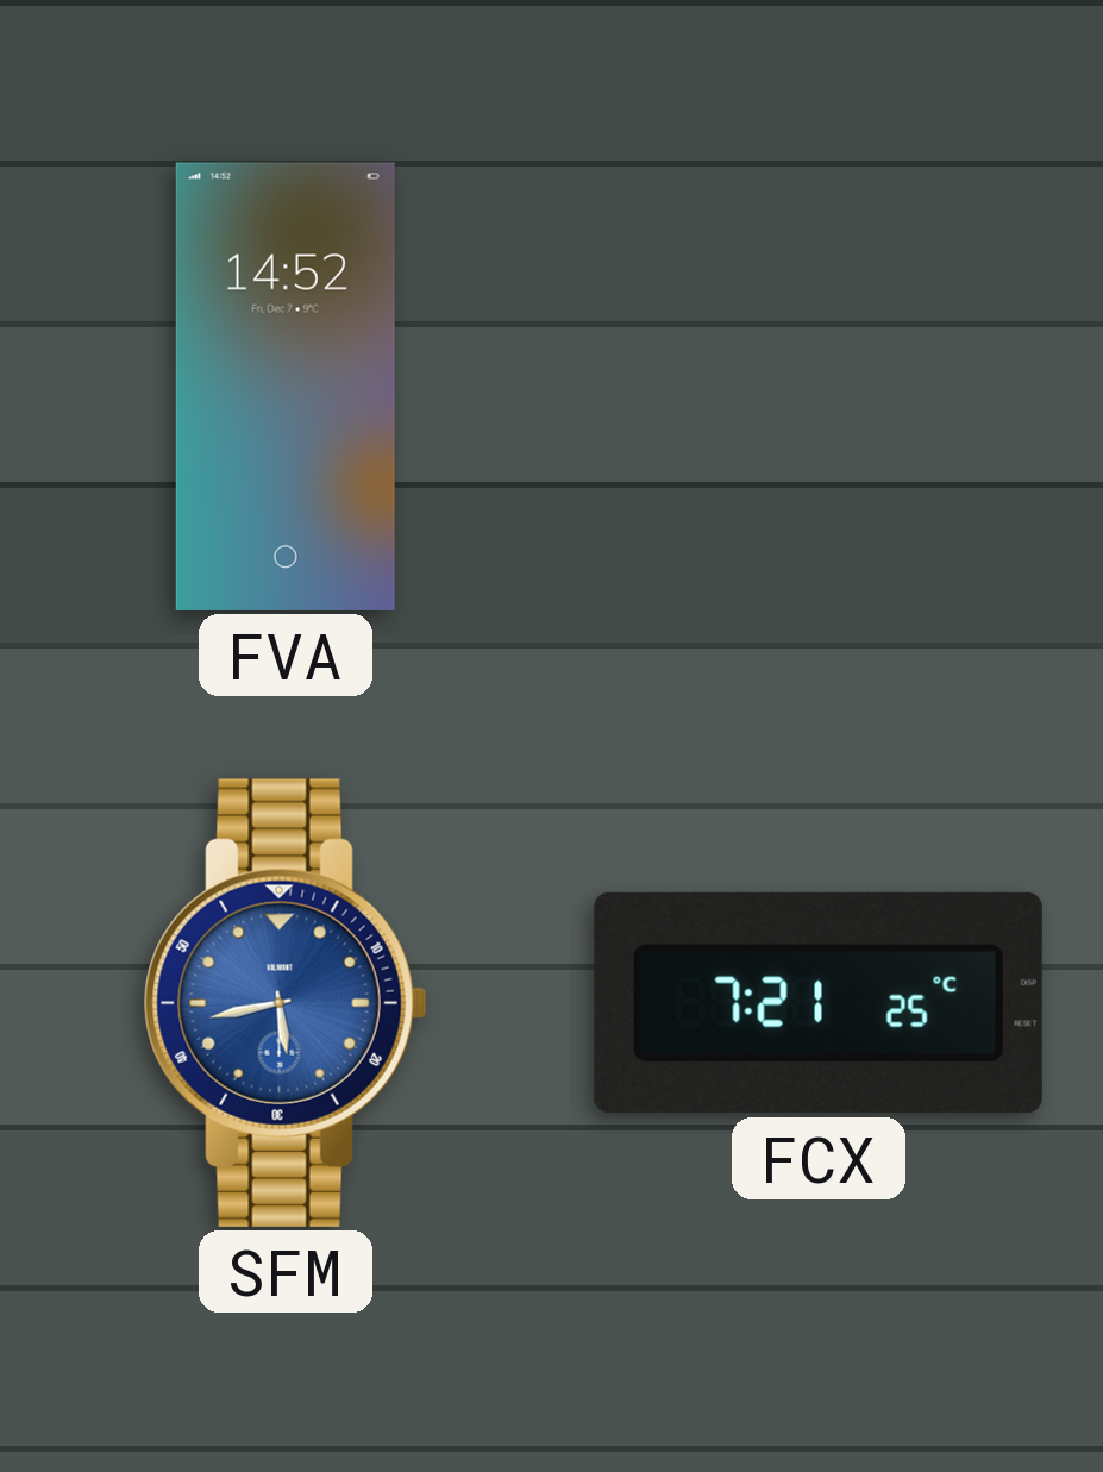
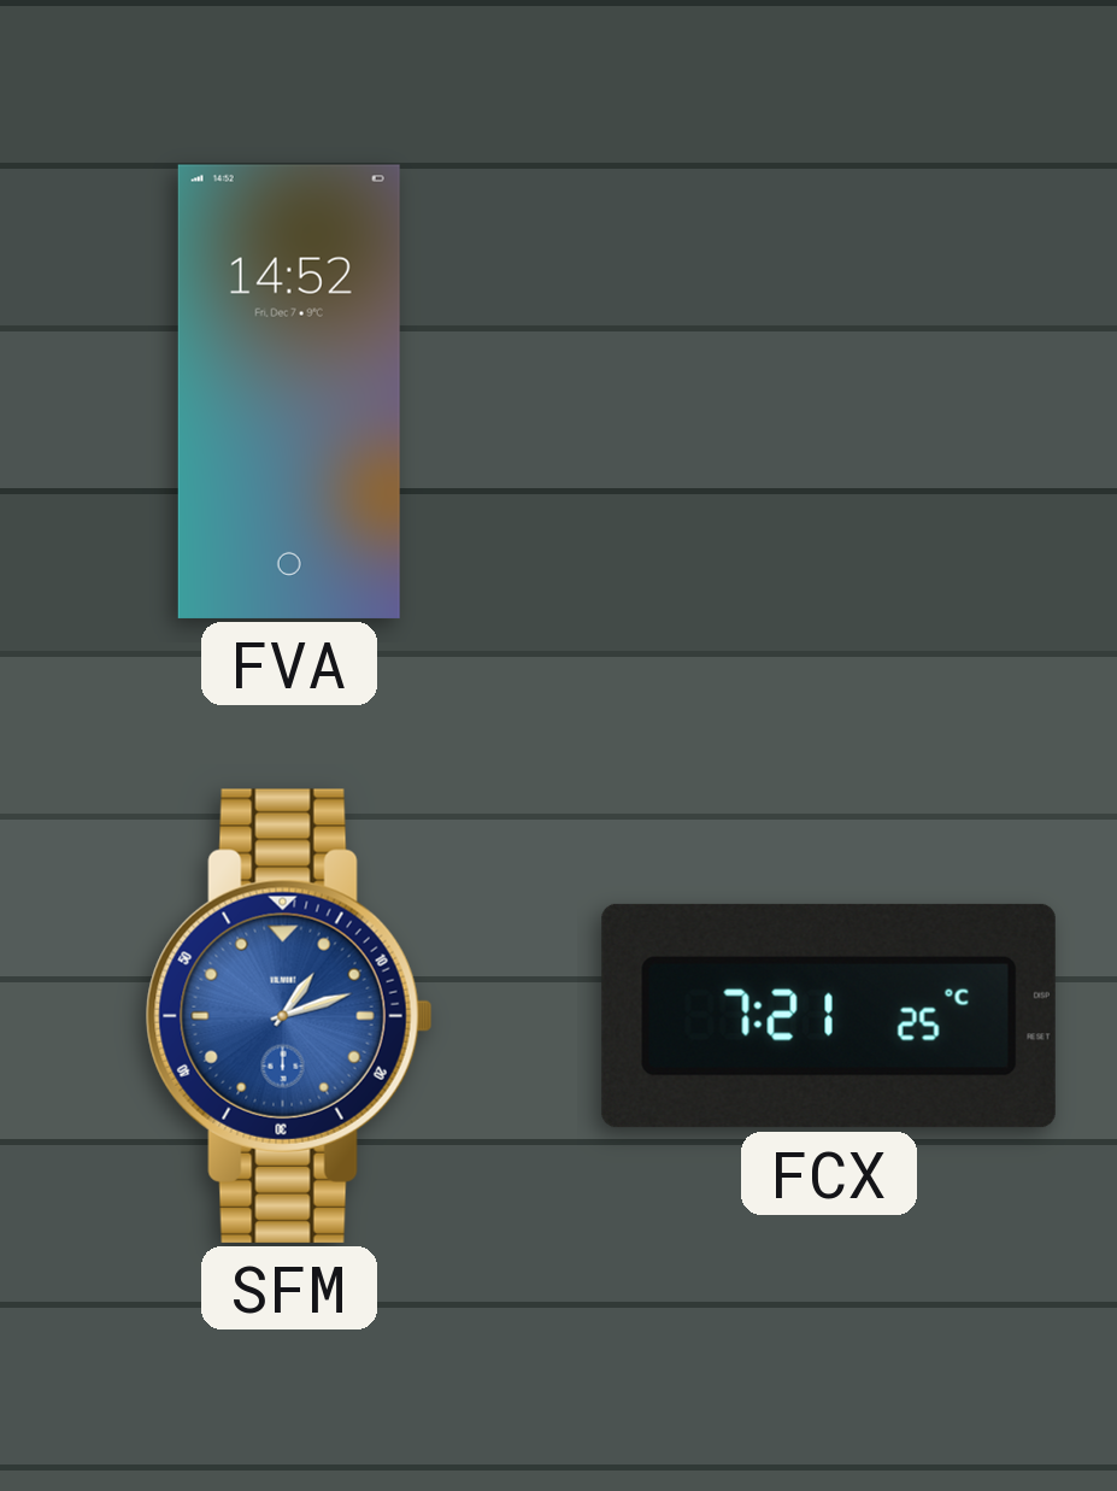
SFM: 5:43 -> 1:12 (289, 1016)
